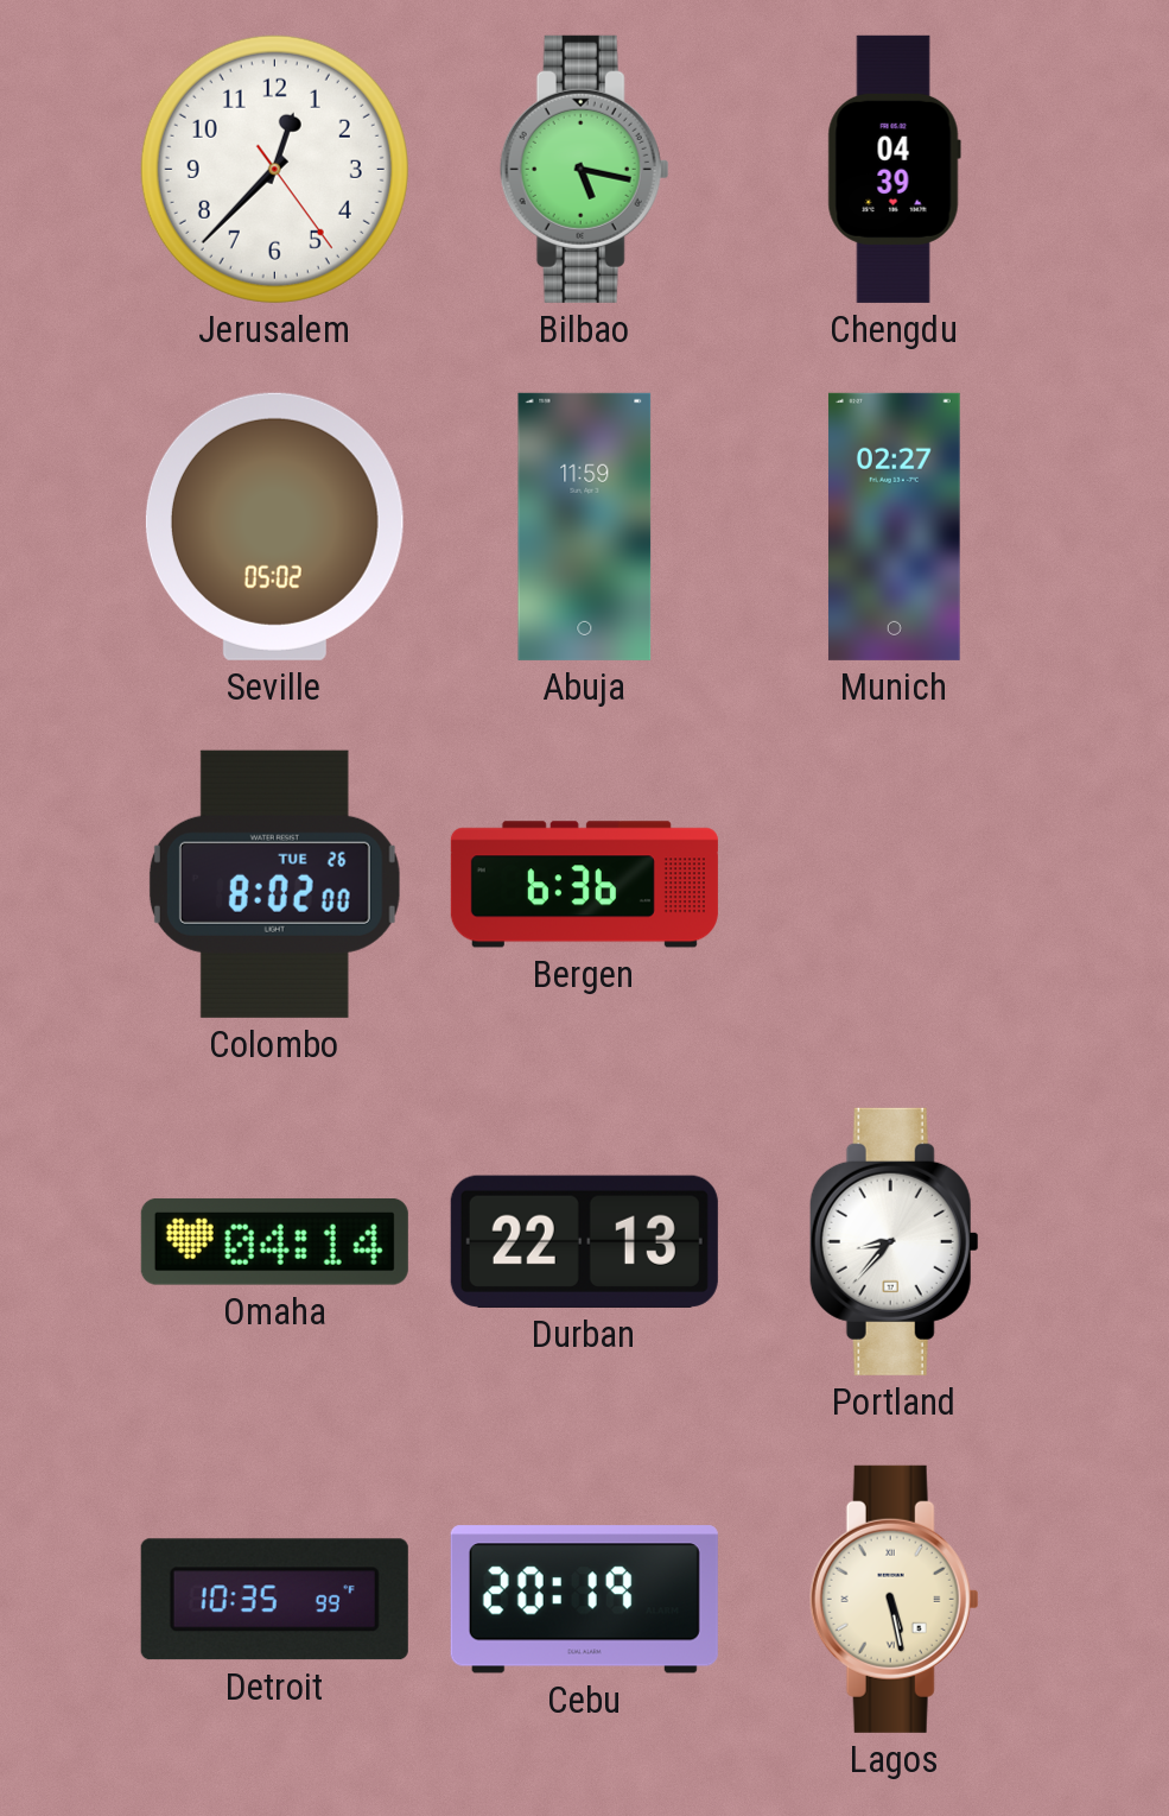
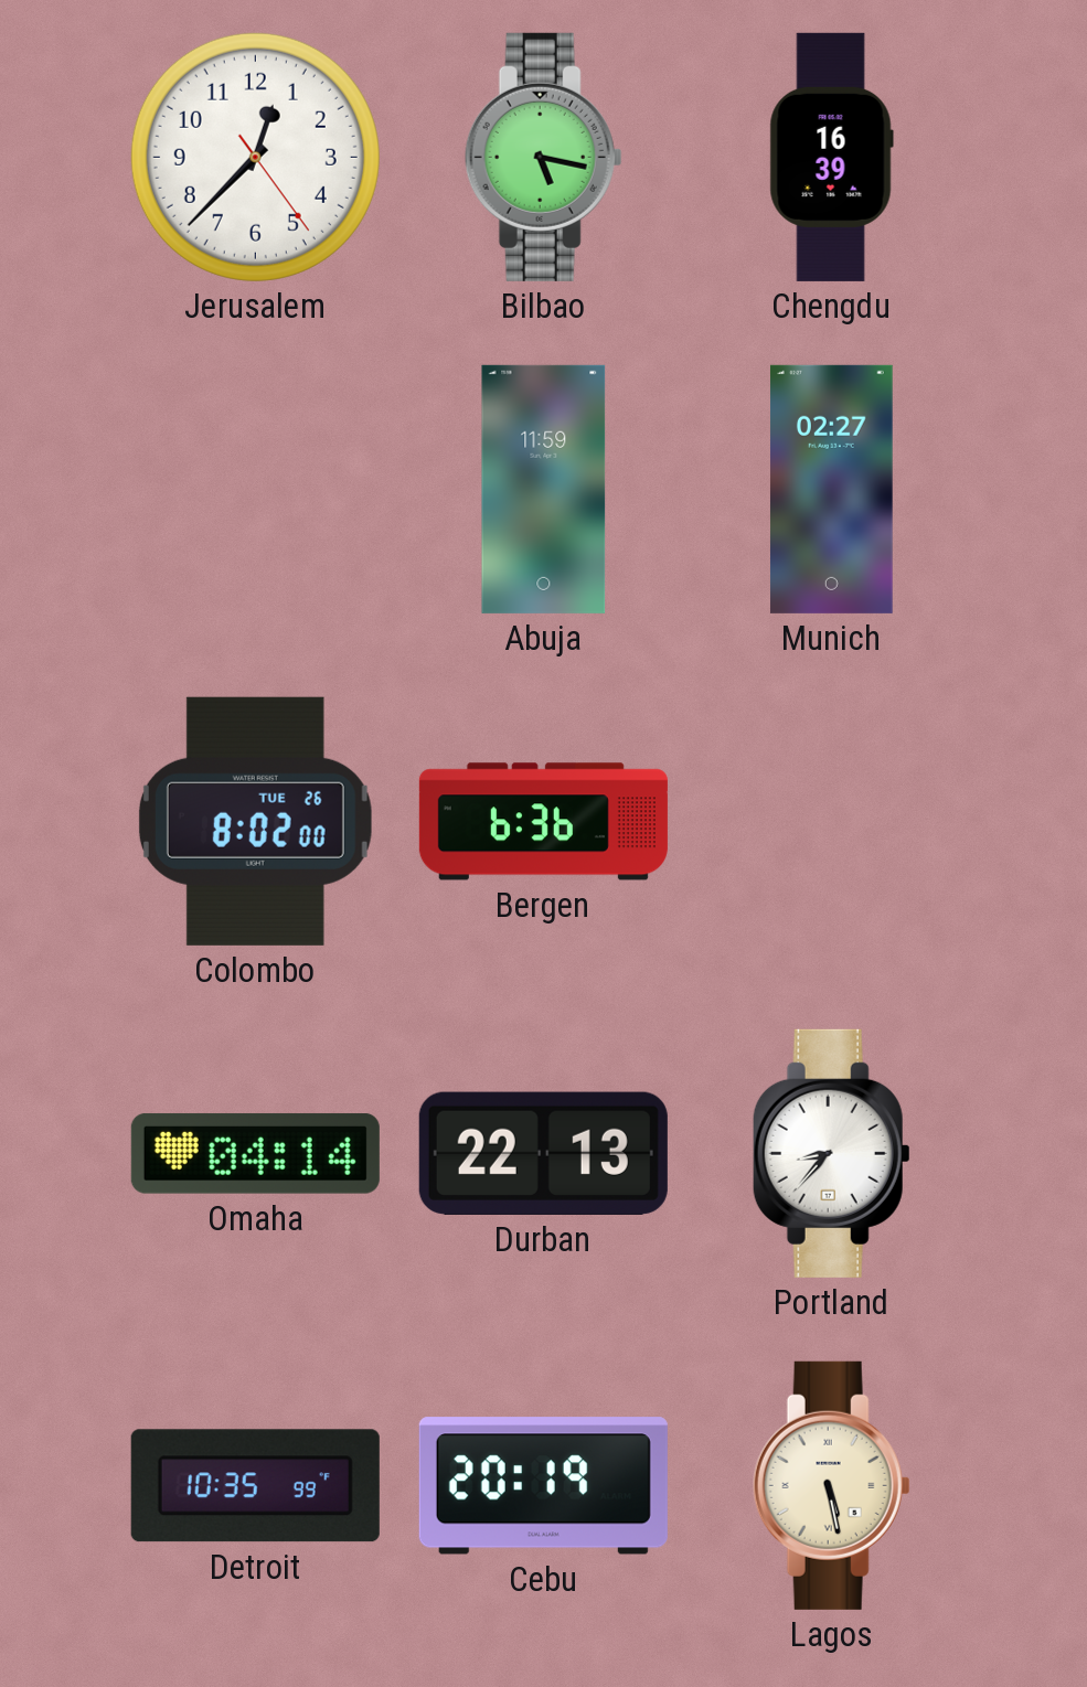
Chengdu: 04:39 -> 16:39 (831, 157)
Seville: 05:02 -> none (274, 526)
